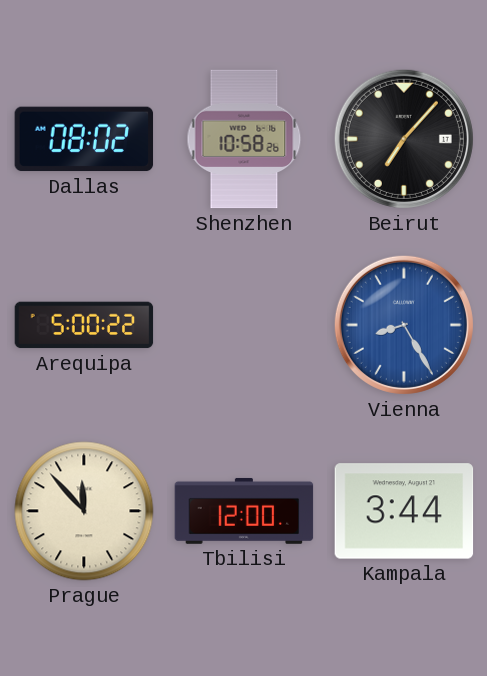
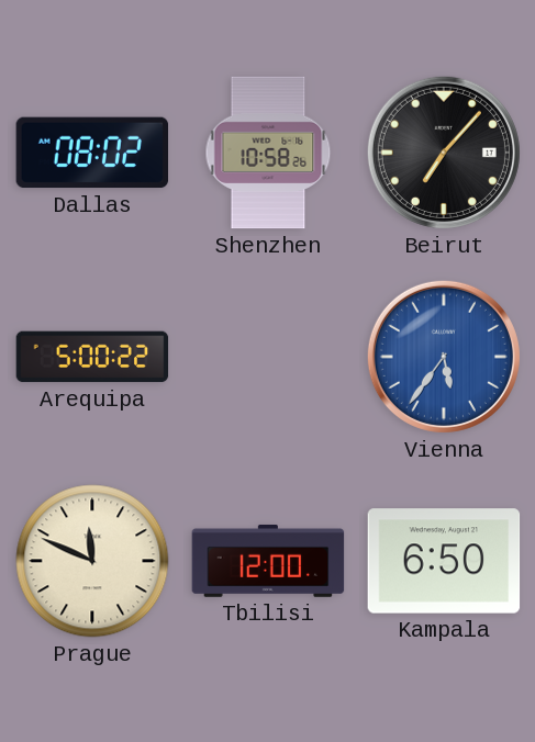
Vienna: 8:25 -> 5:36 (444, 357)
Prague: 11:53 -> 11:49 (92, 561)
Kampala: 3:44 -> 6:50 (444, 561)
